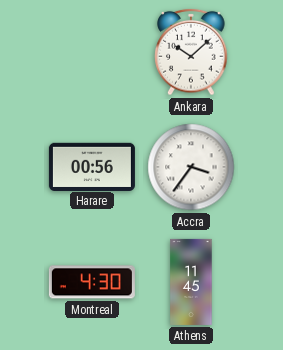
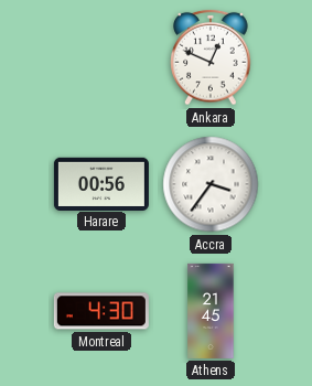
Ankara: 10:08 -> 12:49 (211, 57)
Athens: 11:45 -> 21:45 (211, 311)
